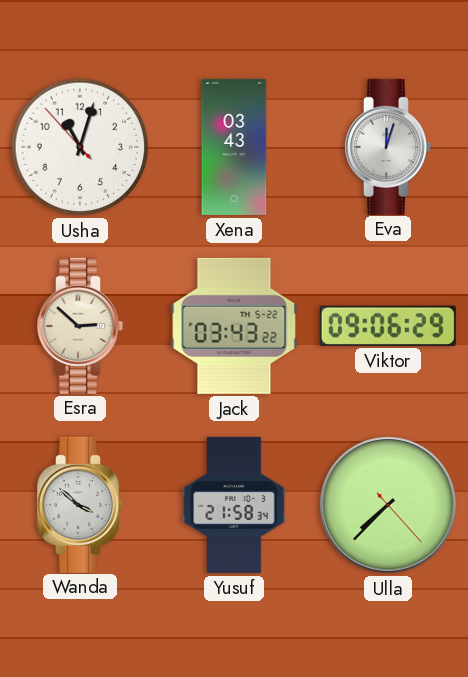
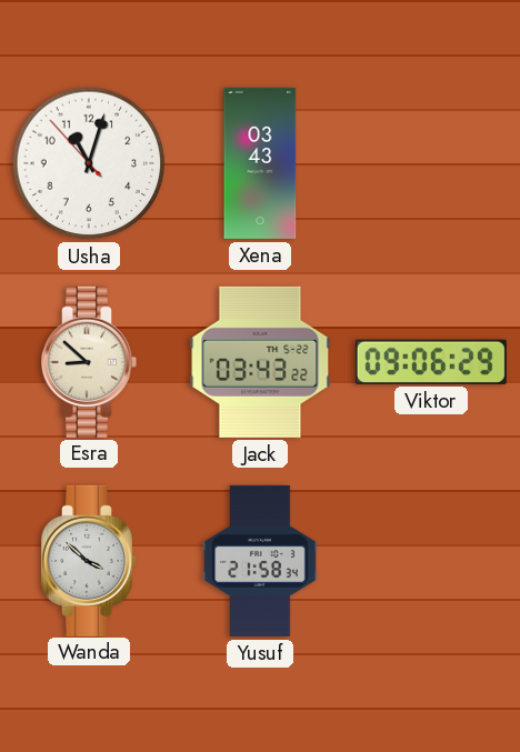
Eva: 12:03 -> none (389, 147)
Esra: 2:52 -> 8:52 (90, 362)
Ulla: 7:37 -> none (388, 505)
